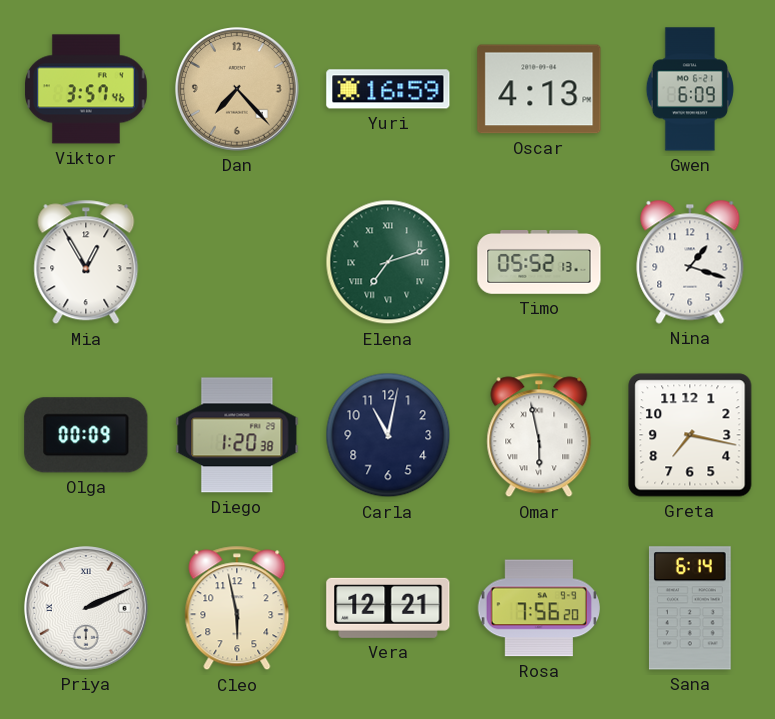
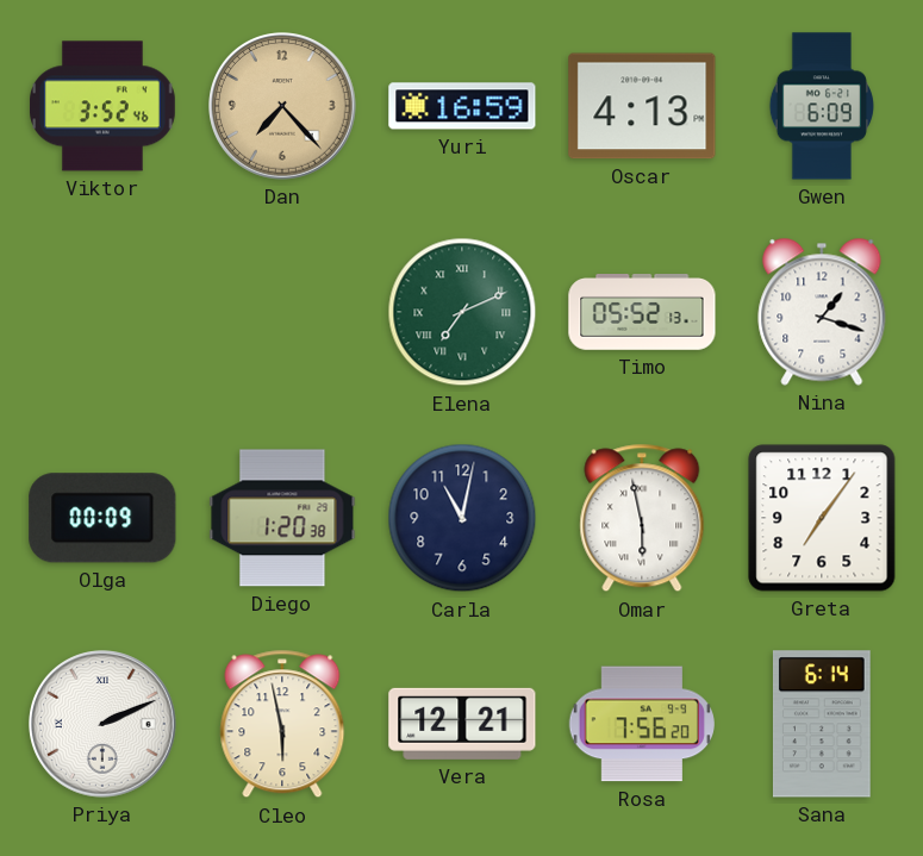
Viktor: 3:57 -> 3:52 (104, 106)
Mia: 12:55 -> none (86, 262)
Elena: 7:12 -> 7:11 (462, 312)
Greta: 7:17 -> 7:06 (822, 518)
